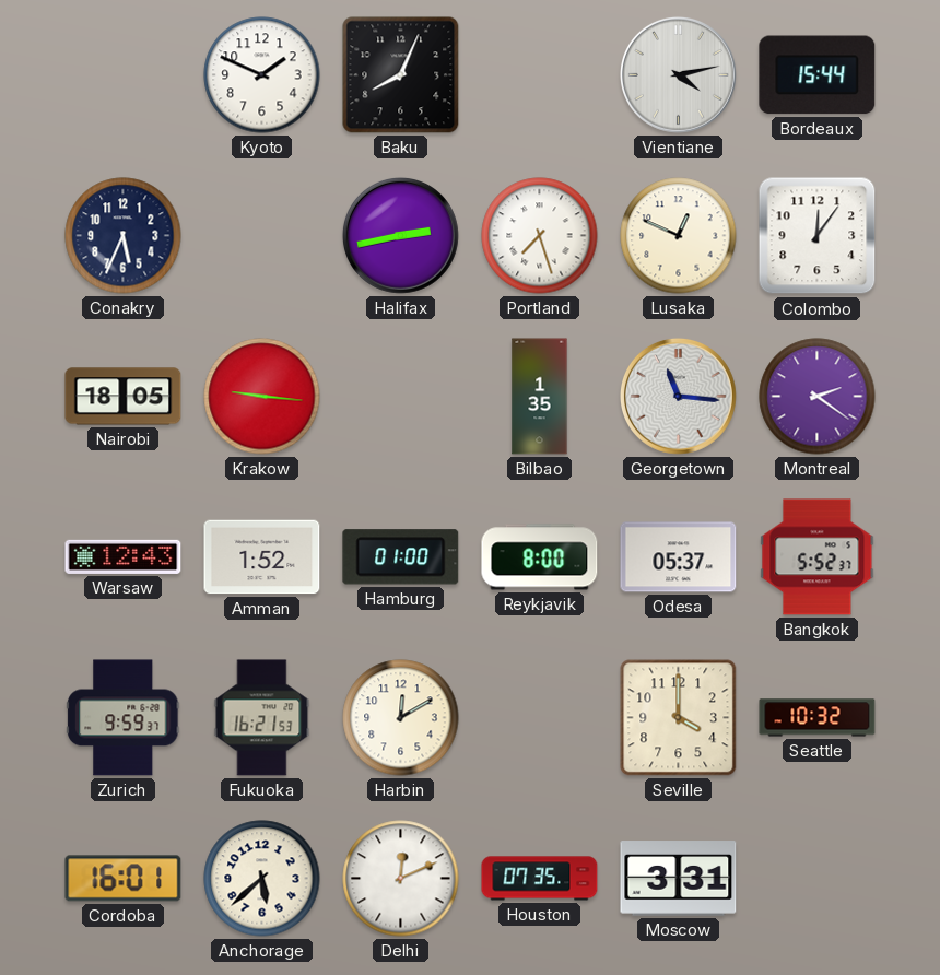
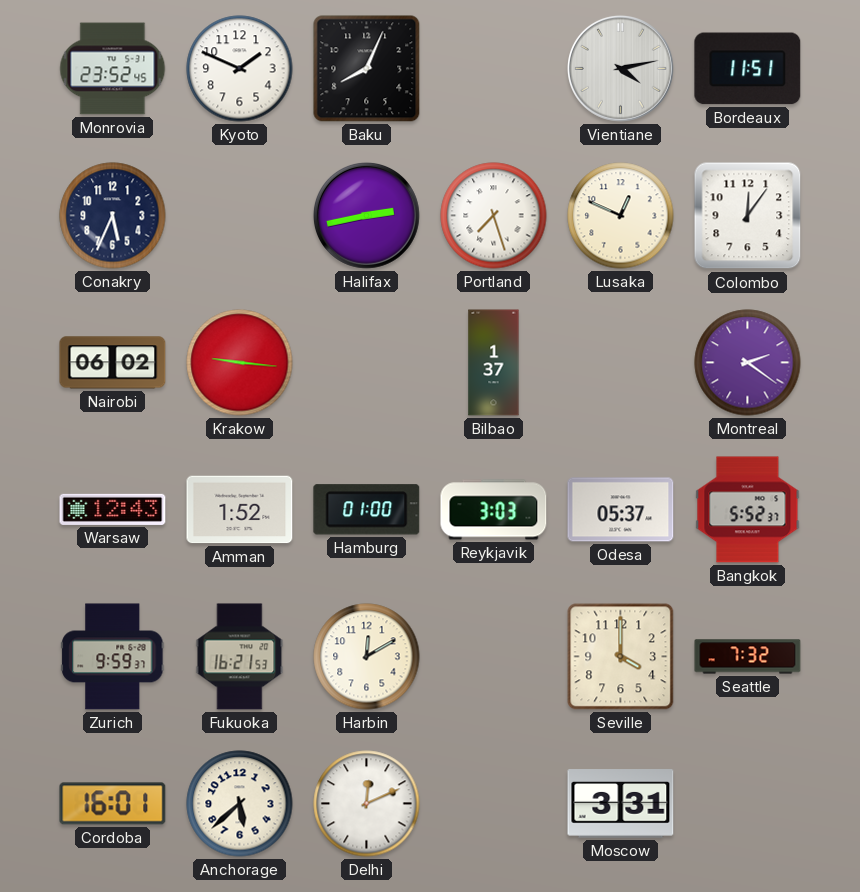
Monrovia: none -> 23:52 (113, 69)
Bordeaux: 15:44 -> 11:51 (748, 69)
Nairobi: 18:05 -> 06:02 (113, 363)
Bilbao: 1:35 -> 1:37 (494, 363)
Georgetown: 11:16 -> none (679, 397)
Reykjavik: 8:00 -> 3:03 (494, 510)
Seattle: 10:32 -> 7:32 (748, 657)
Houston: 07:35 -> none (540, 879)
